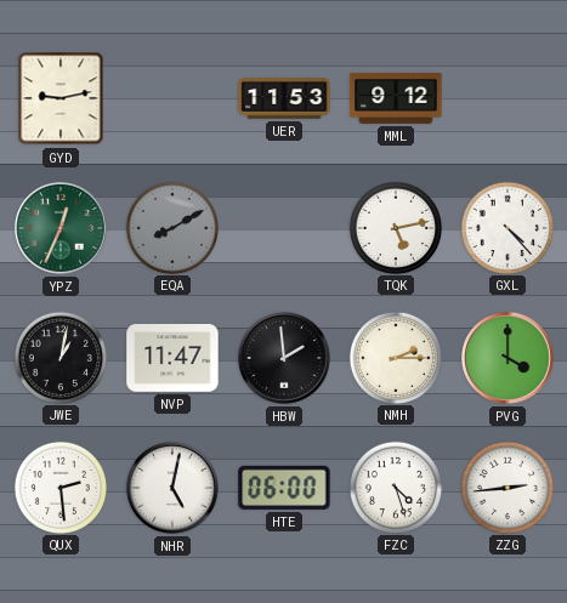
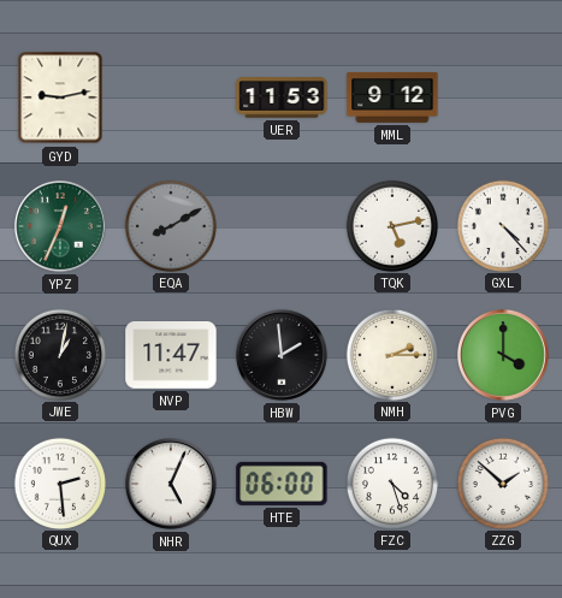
NHR: 5:02 -> 5:04 (171, 485)
ZZG: 2:44 -> 1:52 (502, 482)
